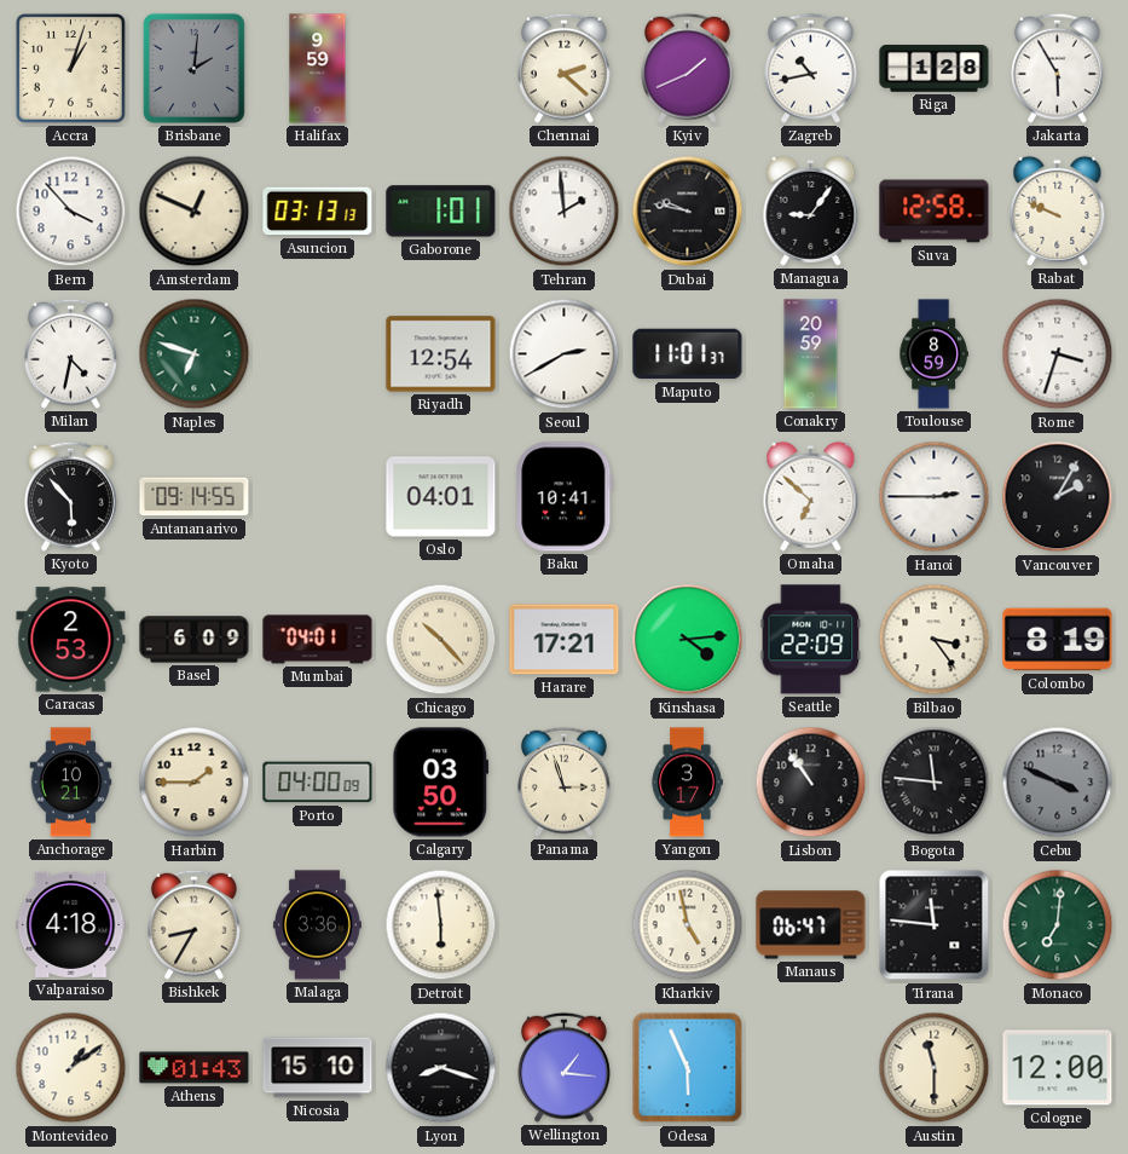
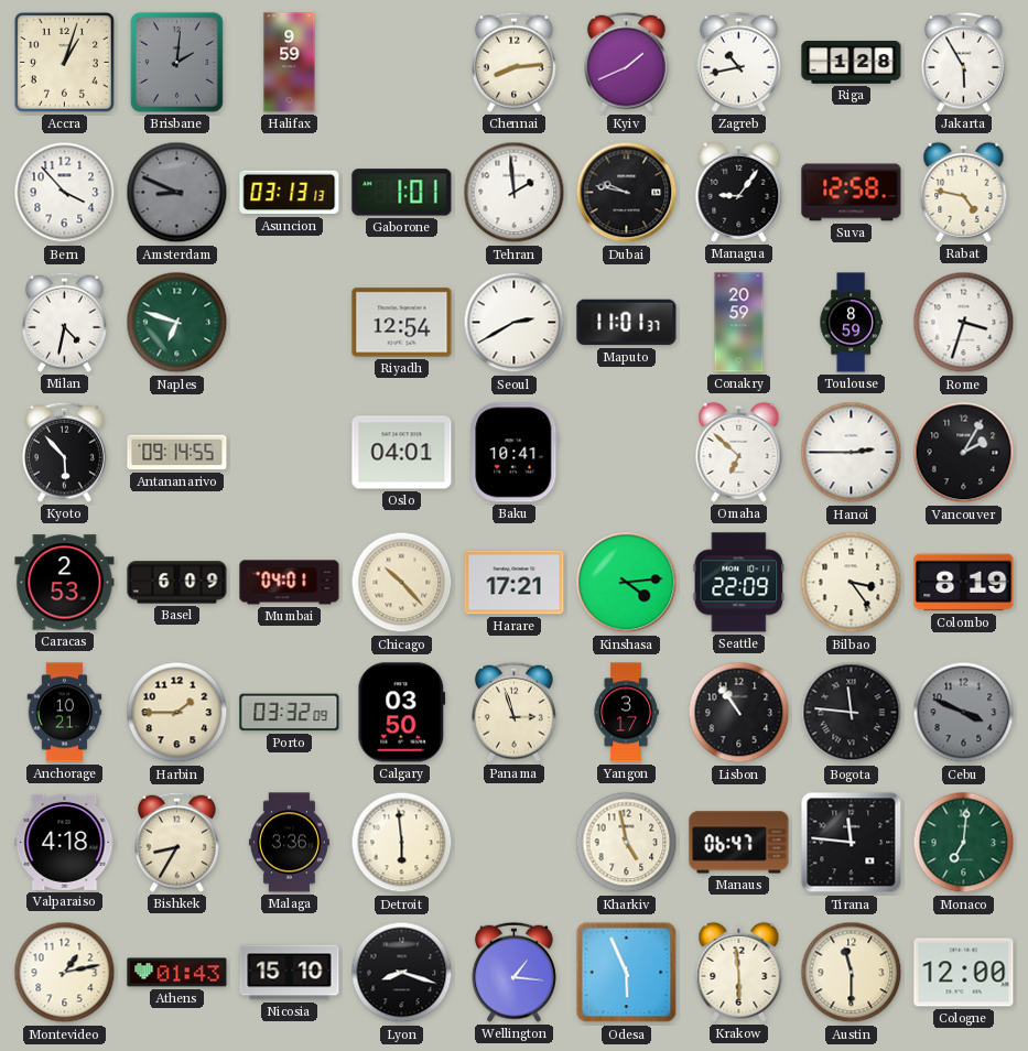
Chennai: 2:22 -> 8:14 (513, 62)
Amsterdam: 12:49 -> 8:49 (177, 193)
Amsterdam dial: cream -> grey (177, 193)
Rabat: 9:49 -> 4:47 (964, 192)
Porto: 04:00 -> 03:32 (290, 713)
Montevideo: 1:09 -> 1:13 (65, 973)
Krakow: none -> 5:59 (739, 972)
